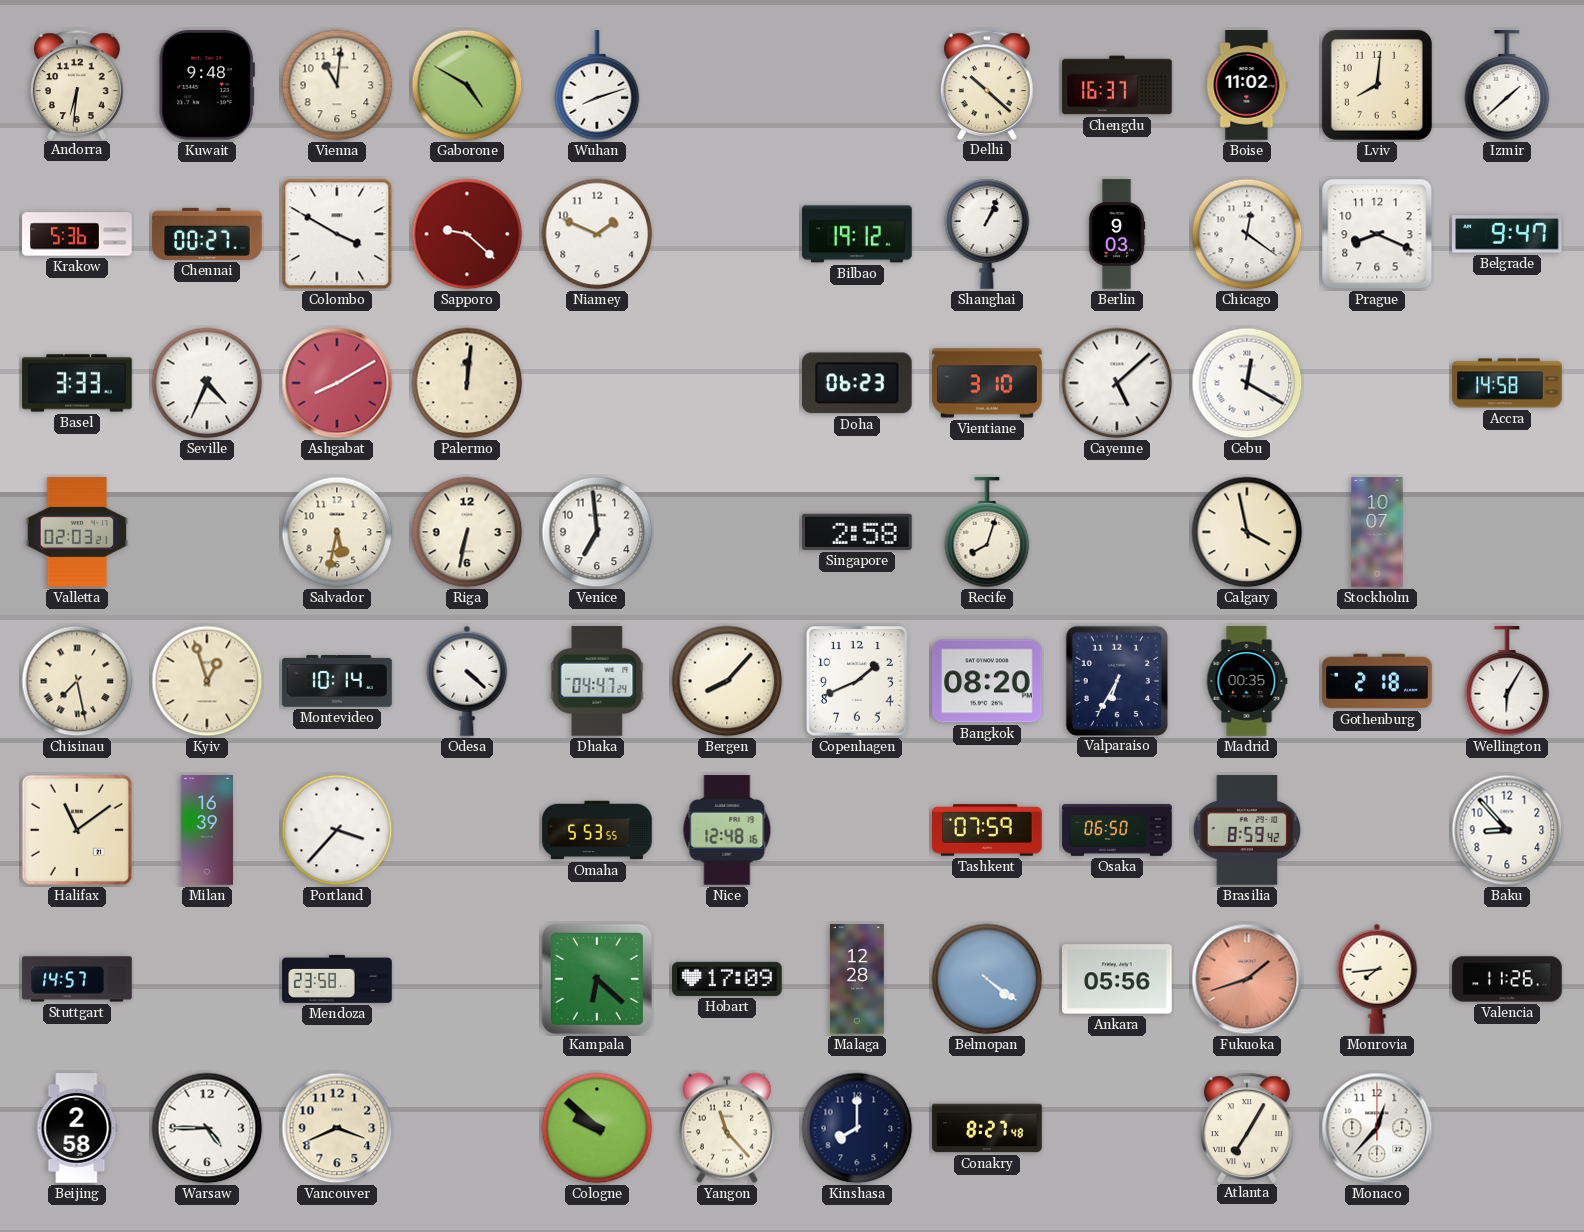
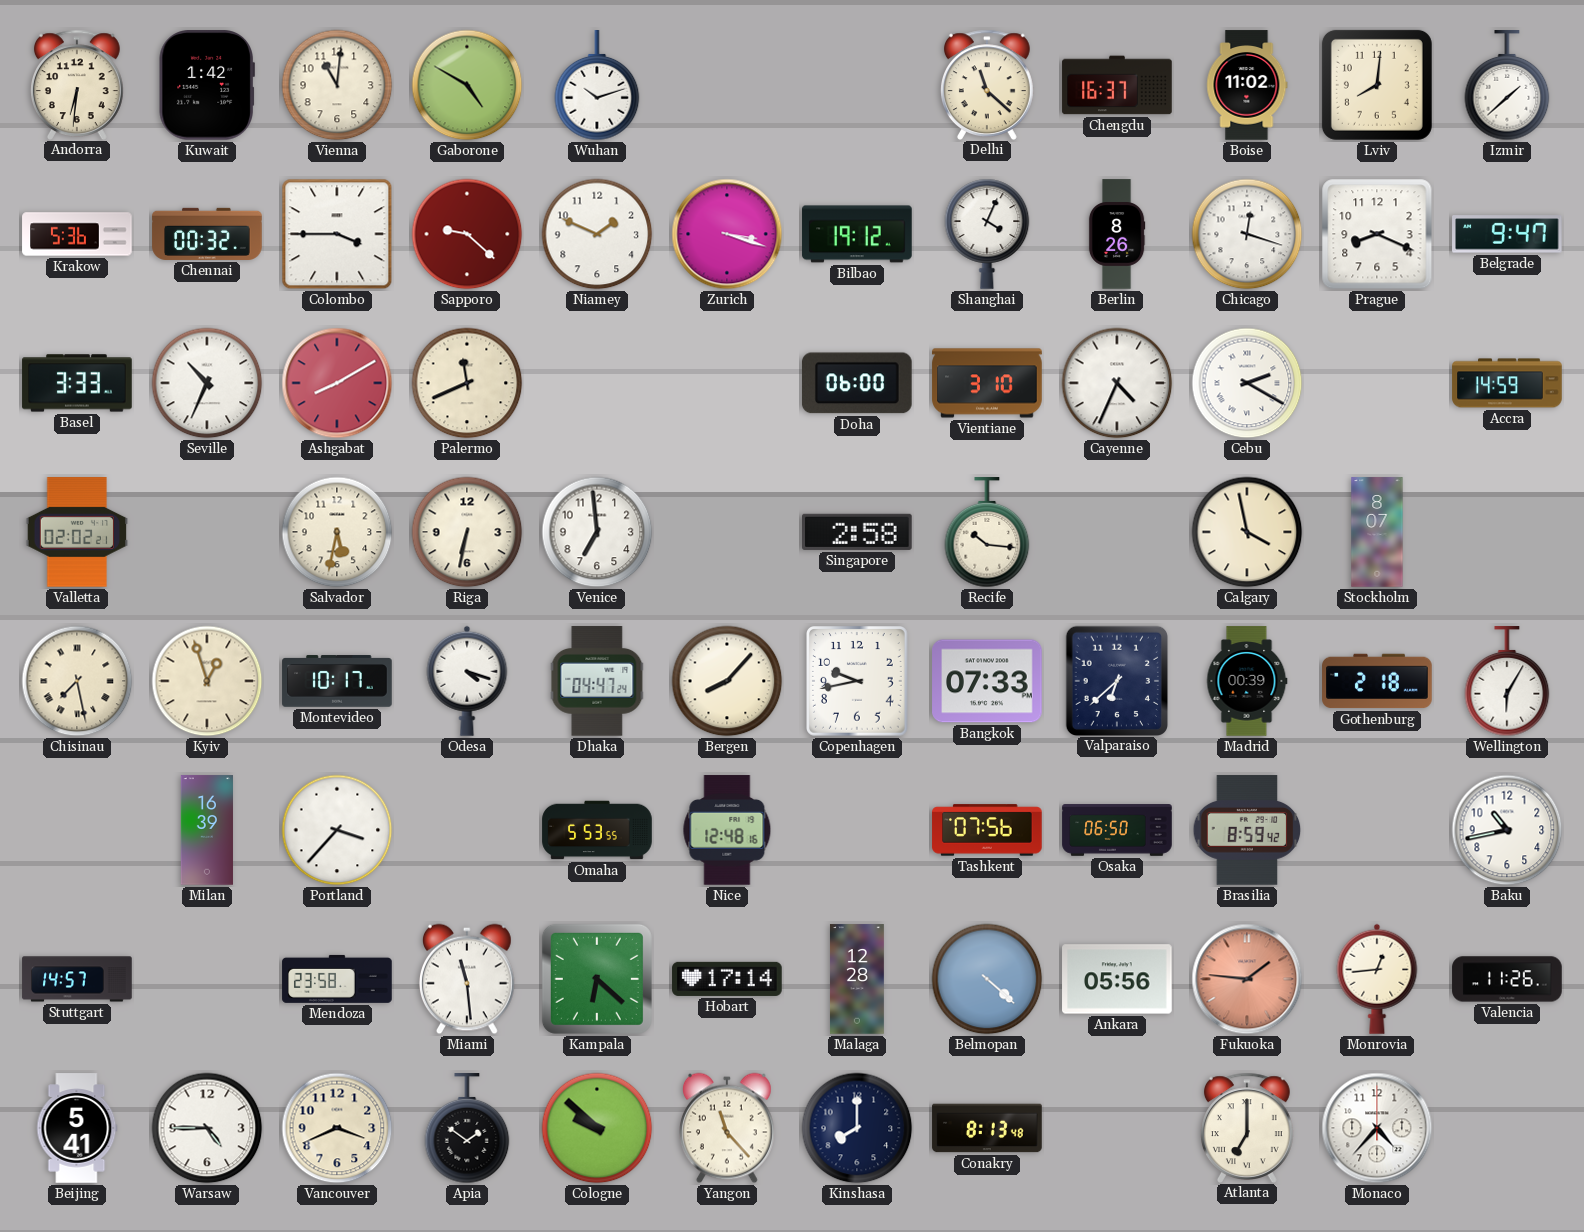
Kuwait: 9:48 -> 1:42 (207, 85)
Wuhan: 8:12 -> 10:12 (597, 86)
Delhi: 10:22 -> 11:22 (987, 84)
Chennai: 00:27 -> 00:32 (207, 234)
Colombo: 3:50 -> 3:45 (337, 234)
Zurich: none -> 3:18 (727, 234)
Shanghai: 1:04 -> 4:04 (987, 234)
Berlin: 9:03 -> 8:26 (1117, 234)
Chicago: 12:21 -> 12:18 (1247, 234)
Seville: 4:34 -> 10:34 (207, 383)
Palermo: 12:01 -> 11:41 (467, 383)
Doha: 06:23 -> 06:00 (857, 383)
Cayenne: 5:08 -> 4:34 (1117, 383)
Cebu: 12:20 -> 2:20 (1247, 383)
Accra: 14:58 -> 14:59 (1507, 383)
Valletta: 02:03 -> 02:02 (77, 532)
Recife: 8:03 -> 10:16 (987, 533)
Stockholm: 10:07 -> 8:07 (1377, 532)
Montevideo: 10:14 -> 10:17 (337, 681)
Odesa: 4:22 -> 4:18 (467, 681)
Copenhagen: 1:41 -> 9:43 (858, 682)
Bangkok: 08:20 -> 07:33 (987, 681)
Valparaiso: 6:35 -> 6:38 (1116, 680)
Madrid: 00:35 -> 00:39 (1247, 681)
Halifax: 11:09 -> none (77, 830)
Tashkent: 07:59 -> 07:56 (987, 830)
Baku: 8:53 -> 10:43 (1507, 830)
Miami: none -> 11:29 (468, 979)
Hobart: 17:09 -> 17:14 (727, 979)
Belmopan: 4:21 -> 4:22 (987, 979)
Fukuoka: 1:42 -> 1:46 (1247, 979)
Monrovia: 7:44 -> 12:44 (1377, 979)
Beijing: 2:58 -> 5:41 (77, 1128)
Apia: none -> 1:51 (467, 1129)
Conakry: 8:27 -> 8:13 (987, 1128)
Atlanta: 7:05 -> 7:00 (1247, 1127)
Monaco: 12:37 -> 4:37 (1377, 1128)
